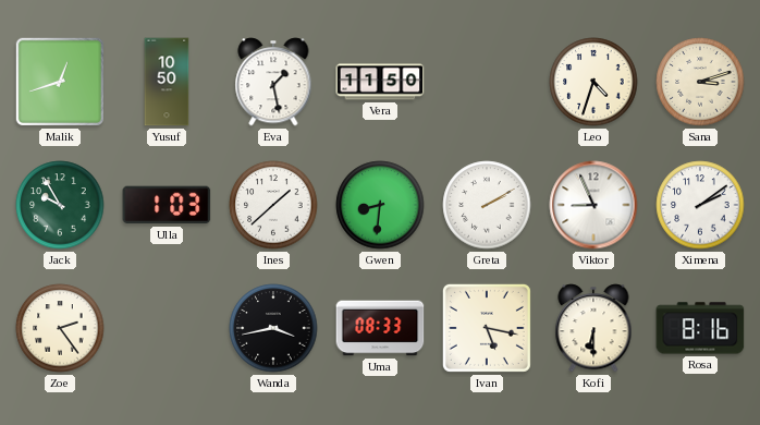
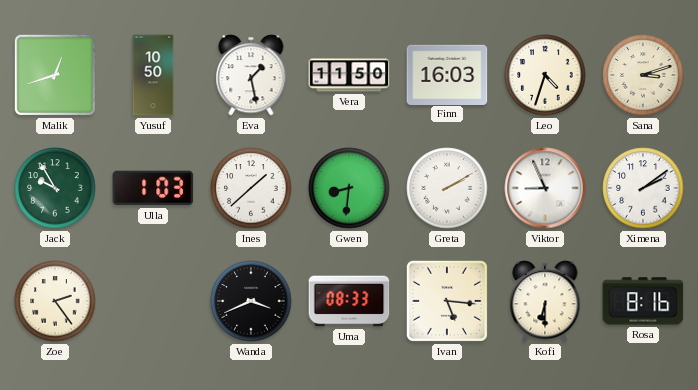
Finn: none -> 16:03 (447, 74)
Wanda: 3:43 -> 3:41 (251, 301)
Ivan: 5:17 -> 5:16 (447, 301)
